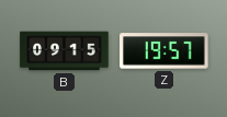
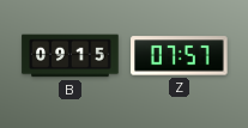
Z: 19:57 -> 07:57 (180, 56)
